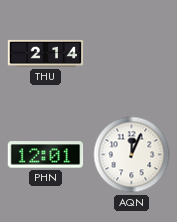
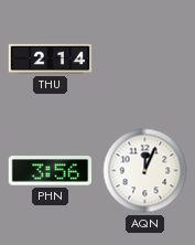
PHN: 12:01 -> 3:56 (51, 171)
